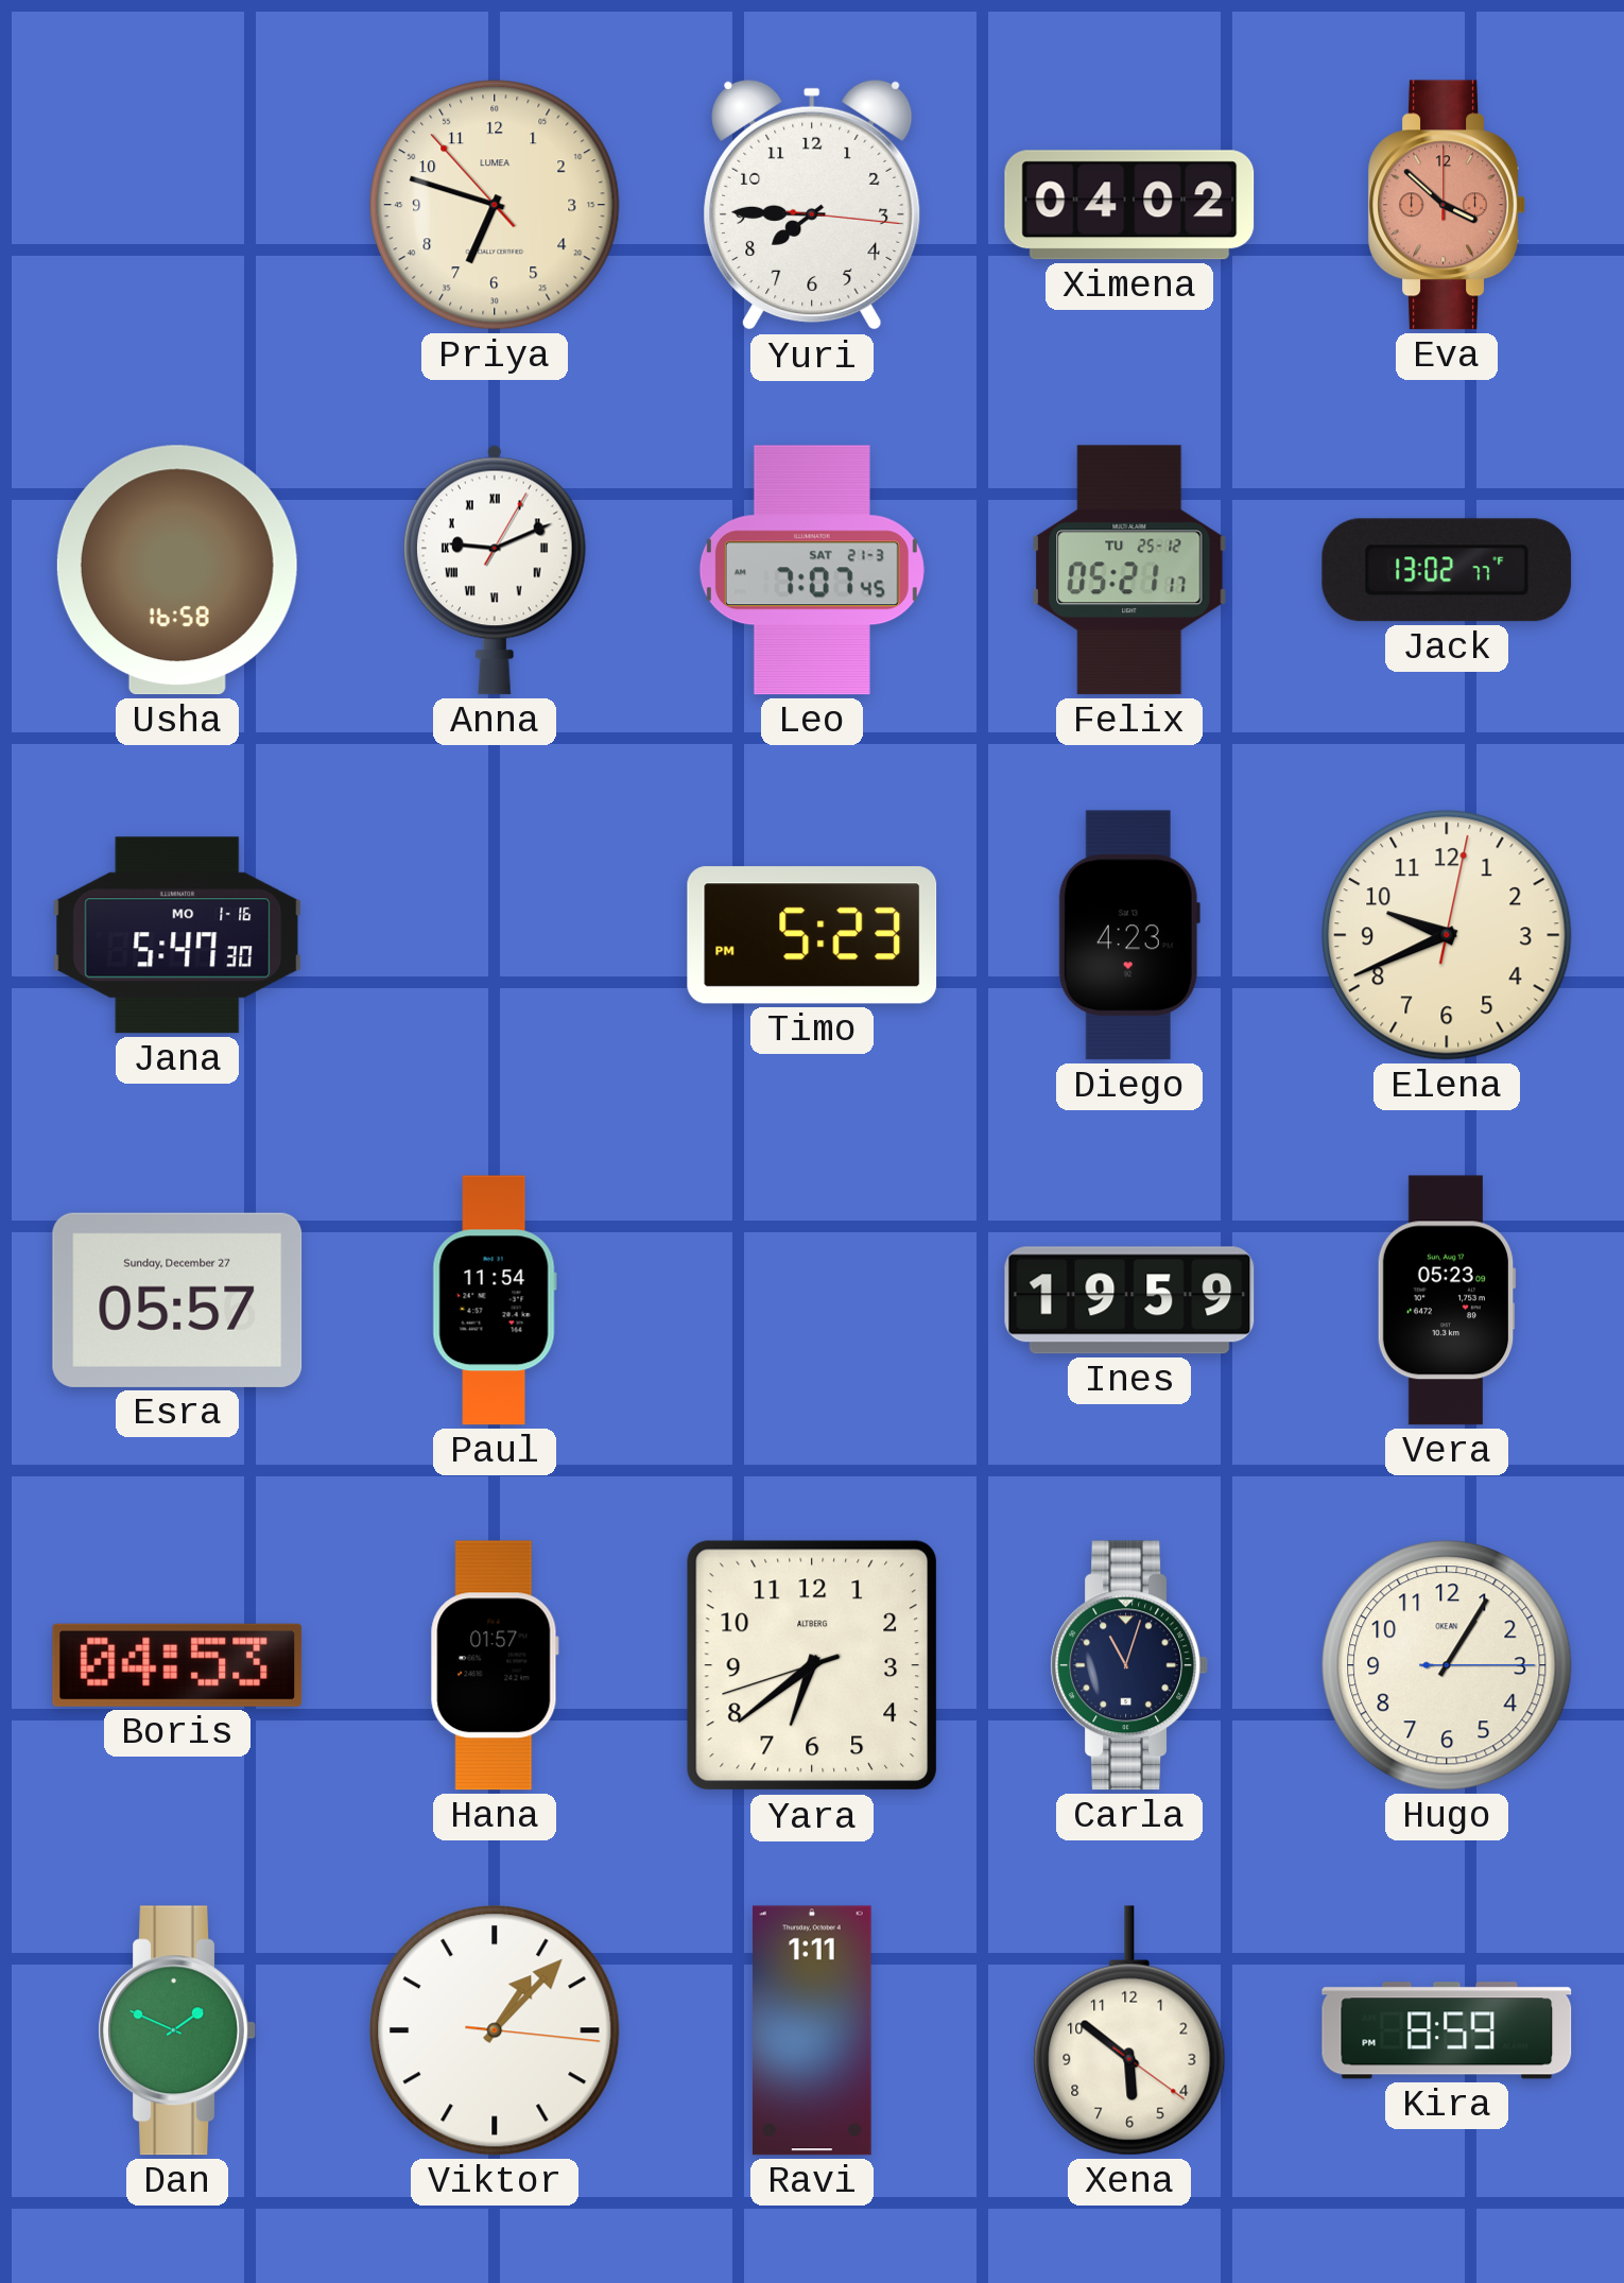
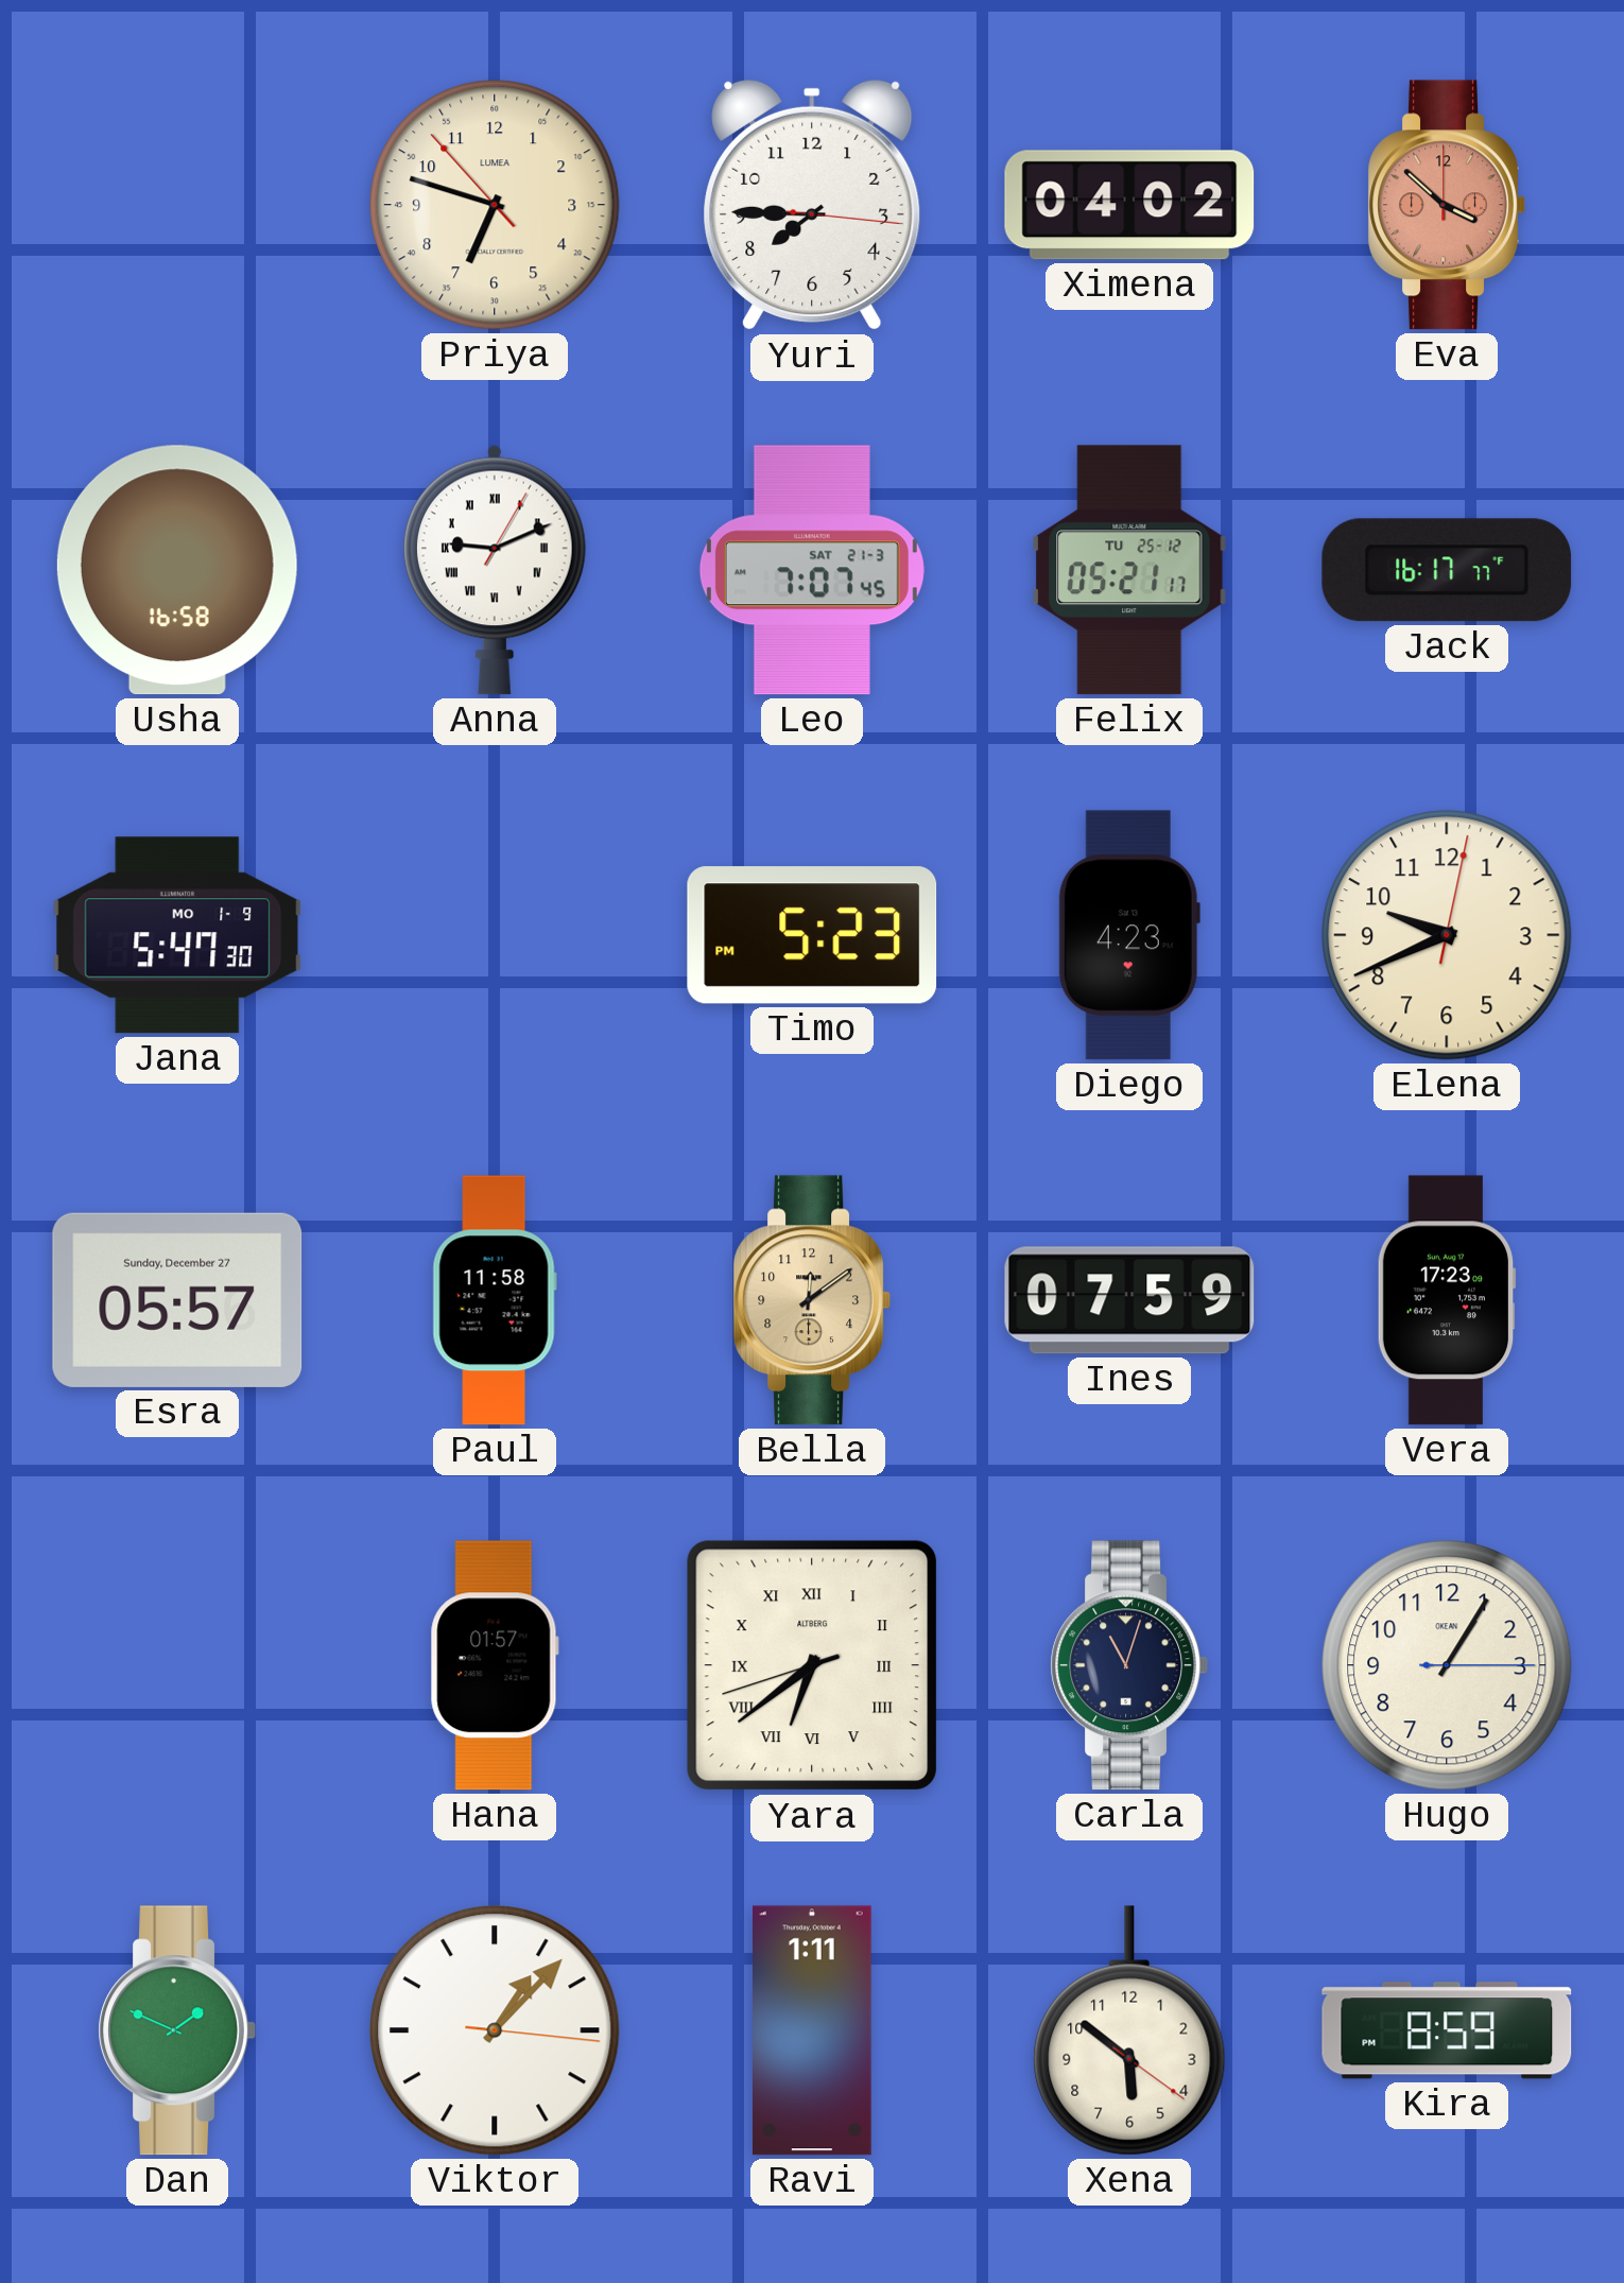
Jack: 13:02 -> 16:17 (1447, 570)
Jana date: MO 1-16 -> MO 1-9 (177, 935)
Paul: 11:54 -> 11:58 (495, 1300)
Bella: none -> 12:09 (812, 1300)
Ines: 19:59 -> 07:59 (1129, 1300)
Vera: 05:23 -> 17:23 (1447, 1300)
Boris: 04:53 -> none (177, 1665)
Yara numerals: Arabic -> Roman (812, 1665)
